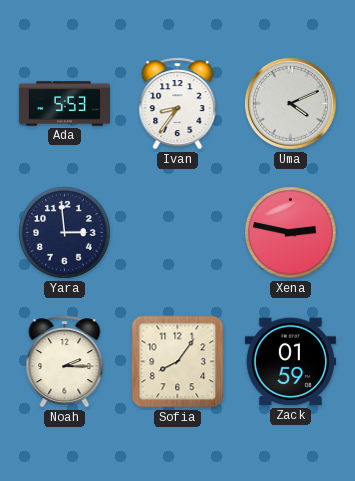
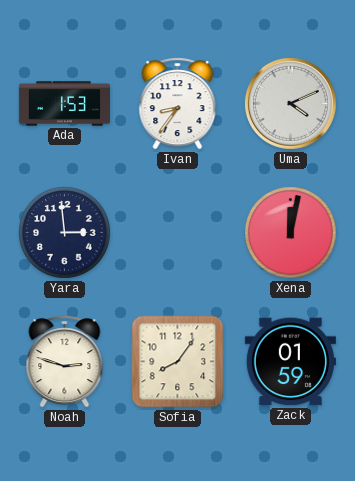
Ada: 5:53 -> 1:53 (64, 104)
Xena: 2:47 -> 12:02 (291, 233)
Noah: 2:15 -> 2:48 (65, 362)
